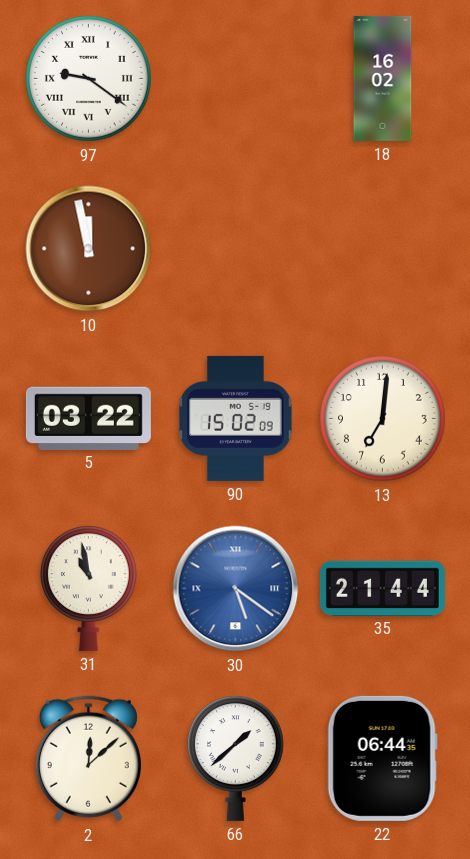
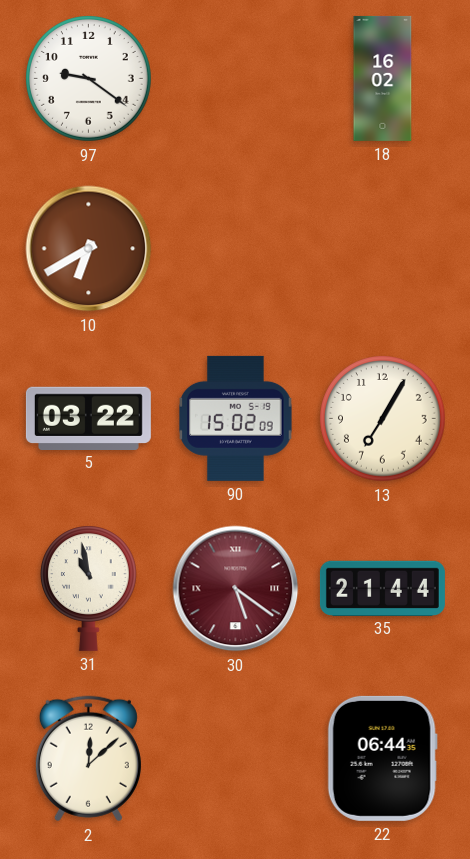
97 numerals: Roman -> Arabic (89, 79)
10: 11:58 -> 6:40 (89, 249)
13: 7:01 -> 7:05 (383, 419)
30 dial: blue -> burgundy (236, 589)
66: 1:38 -> none (235, 758)
